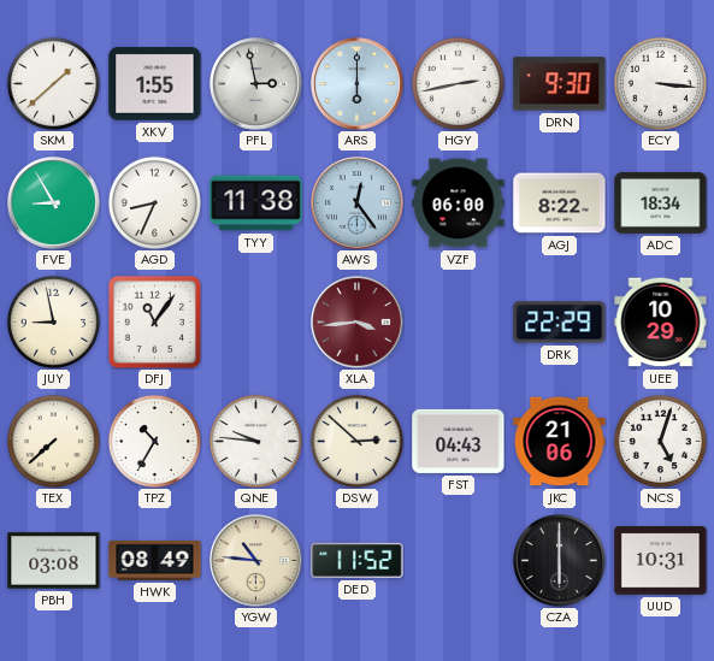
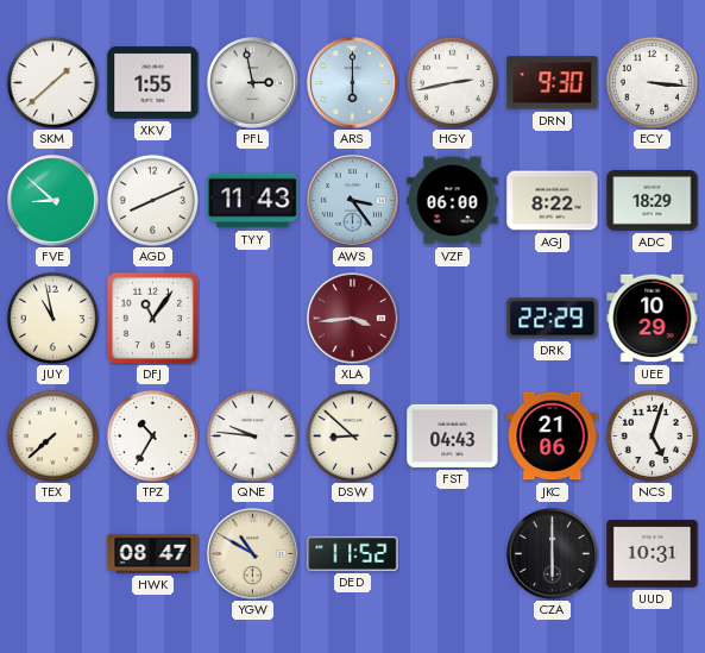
FVE: 8:55 -> 8:52 (53, 201)
AGD: 8:34 -> 8:11 (152, 200)
TYY: 11:38 -> 11:43 (253, 201)
AWS: 12:24 -> 3:24 (353, 201)
ADC: 18:34 -> 18:29 (653, 200)
JUY: 8:58 -> 10:58 (52, 318)
DSW: 2:52 -> 8:52 (352, 435)
PBH: 03:08 -> none (54, 561)
HWK: 08:49 -> 08:47 (153, 553)
YGW: 10:46 -> 10:50 (253, 554)
